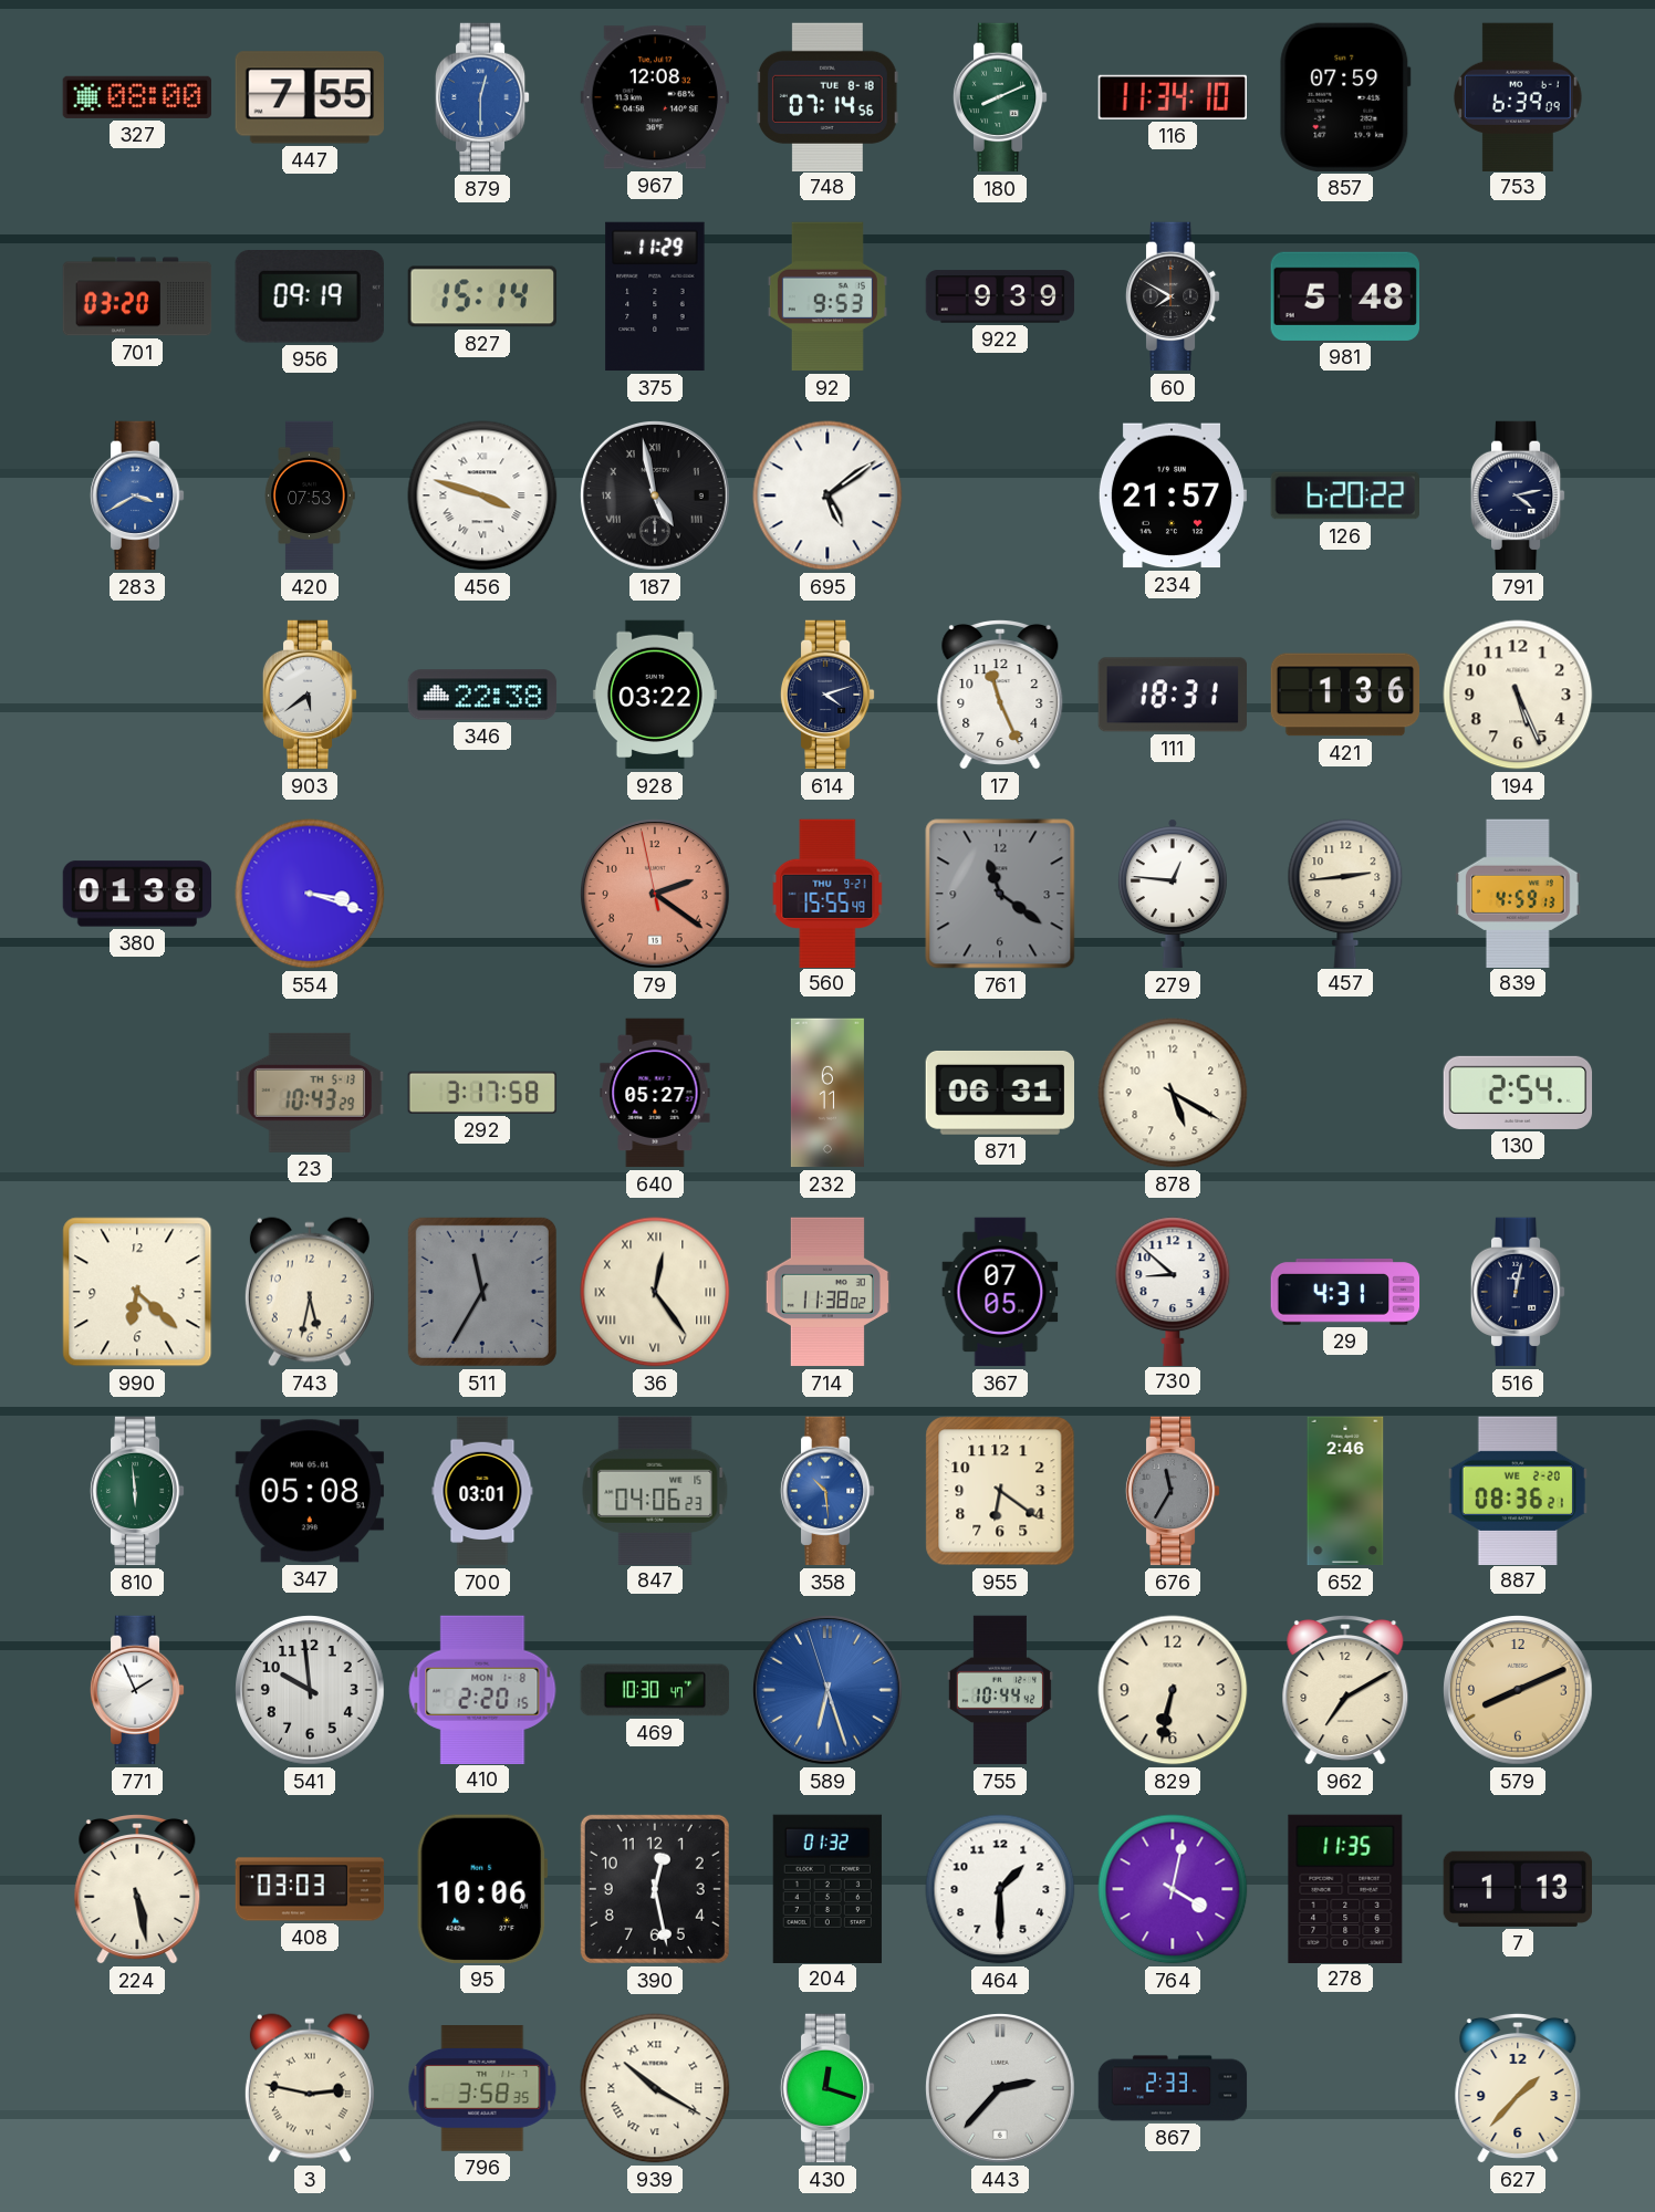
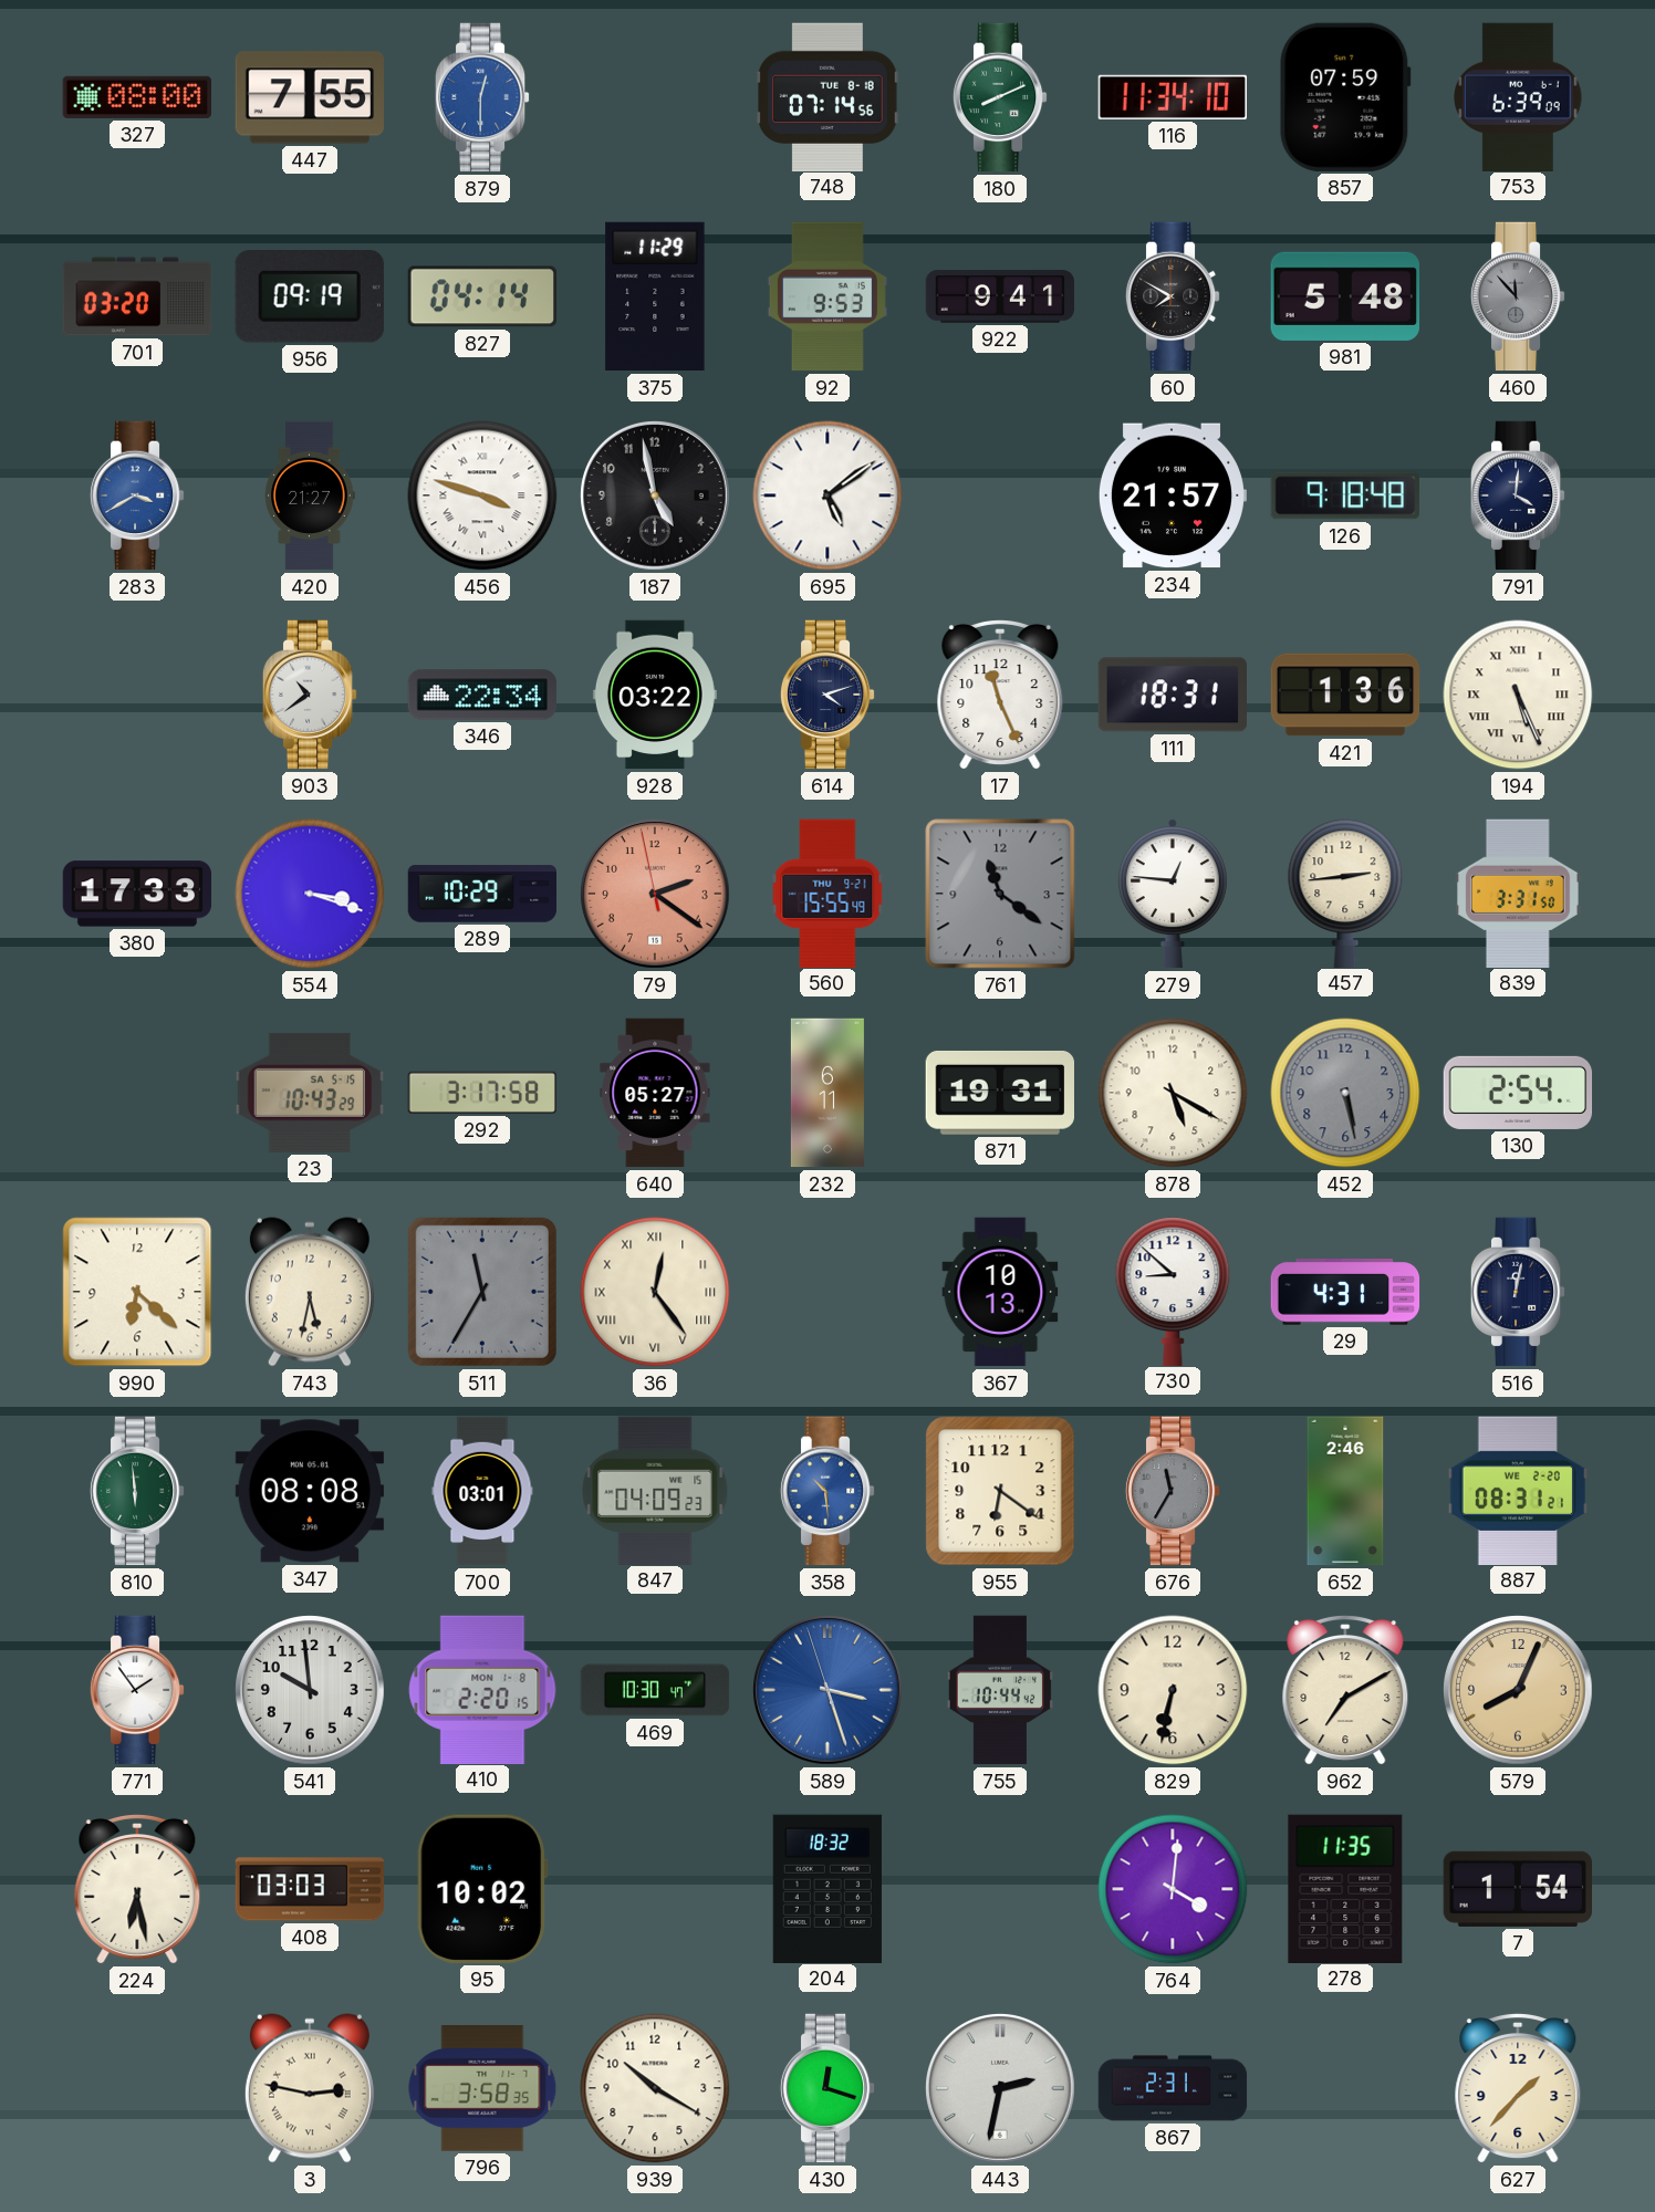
967: 12:08 -> none (654, 97)
827: 15:14 -> 04:14 (481, 296)
922: 9:39 -> 9:41 (1000, 296)
460: none -> 11:53 (1518, 296)
420: 07:53 -> 21:27 (310, 495)
187 numerals: Roman -> Arabic (656, 497)
126: 6:20 -> 9:18 (1344, 495)
791: 4:13 -> 4:01 (1518, 495)
903: 5:39 -> 10:39 (310, 695)
346: 22:38 -> 22:34 (482, 695)
194 numerals: Arabic -> Roman (1518, 695)
380: 01:38 -> 17:33 (137, 894)
289: none -> 10:29 (482, 894)
839: 4:59 -> 3:31 (1518, 893)
23 date: TH 5-13 -> SA 5-15 (309, 1093)
871: 06:31 -> 19:31 (999, 1093)
452: none -> 5:28 (1345, 1093)
714: 11:38 -> none (827, 1292)
367: 07:05 -> 10:13 (1000, 1292)
347: 05:08 -> 08:08 (309, 1491)
847: 04:06 -> 04:09 (655, 1490)
887: 08:36 -> 08:31 (1518, 1490)
771: 1:56 -> 1:54 (137, 1690)
589: 6:26 -> 3:26 (829, 1691)
579: 8:11 -> 8:04 (1519, 1691)
224: 5:28 -> 6:28 (137, 1889)
95: 10:06 -> 10:02 (482, 1889)
390: 12:28 -> none (655, 1889)
204: 01:32 -> 18:32 (827, 1888)
464: 1:30 -> none (1000, 1889)
764: 4:02 -> 4:01 (1173, 1889)
7: 1:13 -> 1:54 (1517, 1889)
939 numerals: Roman -> Arabic (655, 2088)
443: 2:37 -> 2:32 (1001, 2089)
867: 2:33 -> 2:31 (1173, 2088)
